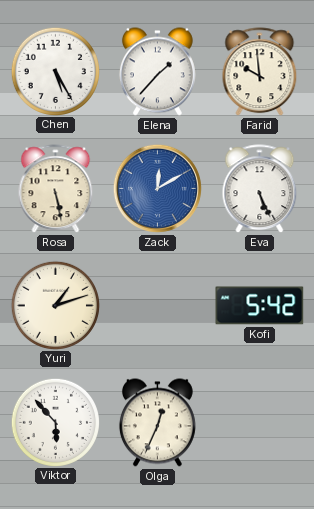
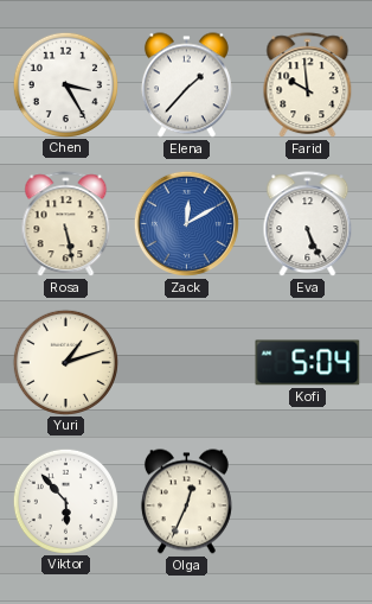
Chen: 5:25 -> 3:25 (65, 84)
Kofi: 5:42 -> 5:04 (308, 363)
